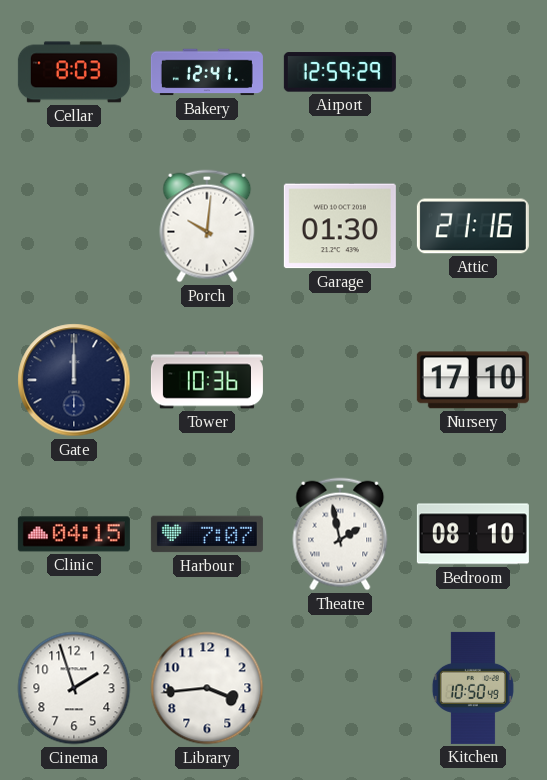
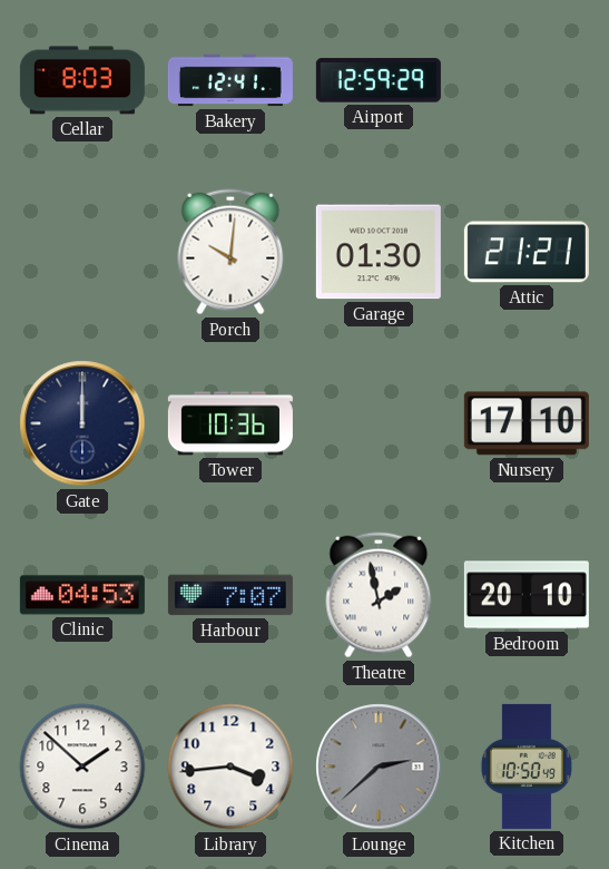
Attic: 21:16 -> 21:21 (527, 252)
Clinic: 04:15 -> 04:53 (82, 595)
Bedroom: 08:10 -> 20:10 (527, 595)
Cinema: 1:57 -> 1:52 (82, 767)
Lounge: none -> 2:38 (379, 767)
